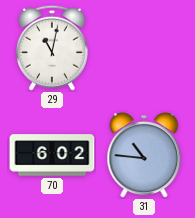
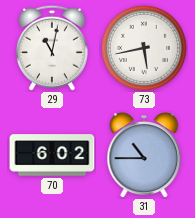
73: none -> 5:43 (144, 48)
31: 10:46 -> 10:45 (144, 155)
